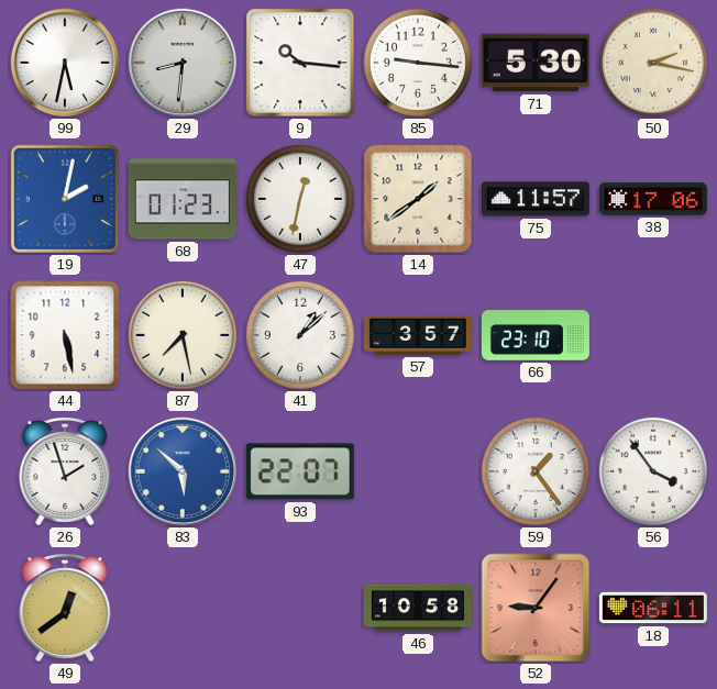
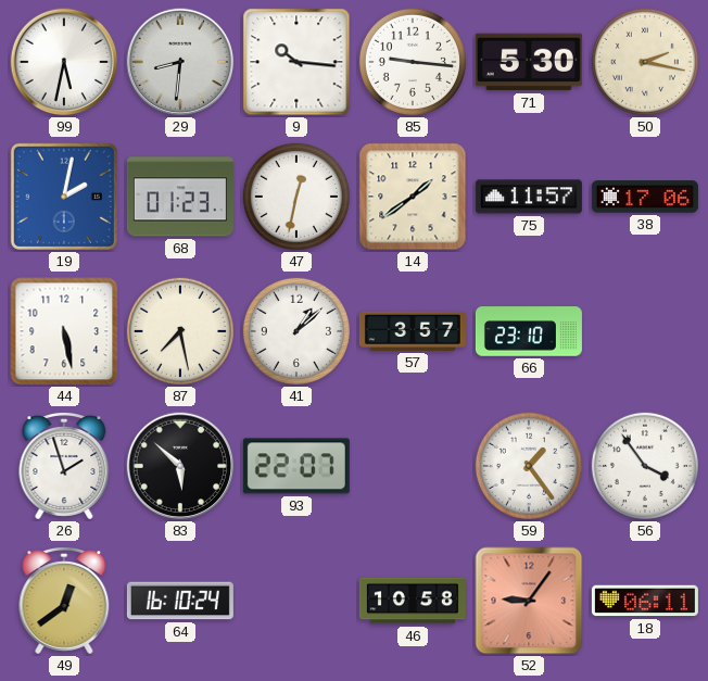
83 dial: blue -> black (180, 466)
64: none -> 16:10 (180, 601)
